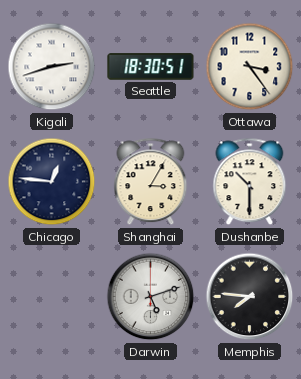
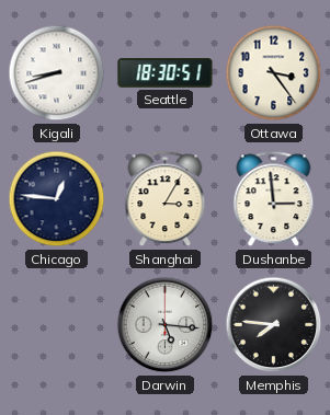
Kigali: 2:42 -> 8:42 (57, 73)
Dushanbe: 10:30 -> 2:59 (274, 199)
Darwin: 5:12 -> 5:16 (166, 325)
